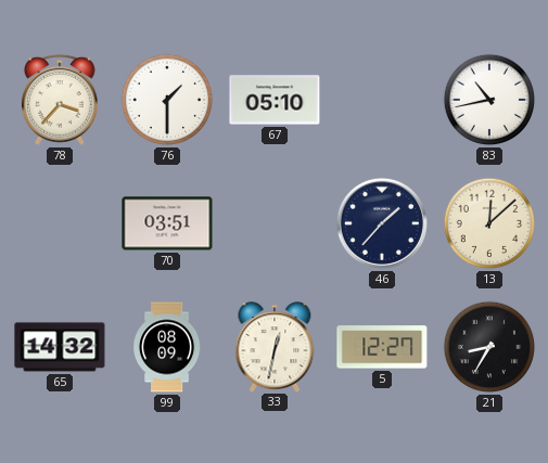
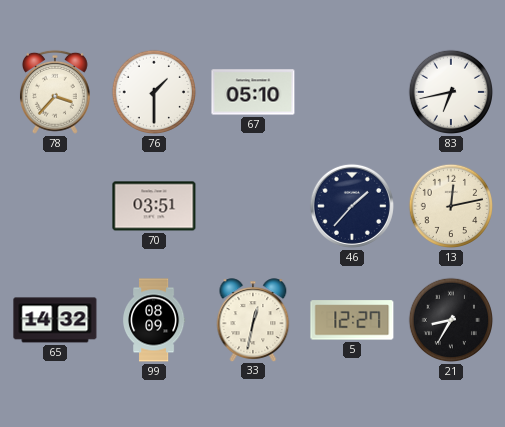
83: 10:43 -> 6:43 (451, 92)
13: 12:08 -> 12:13 (451, 206)
